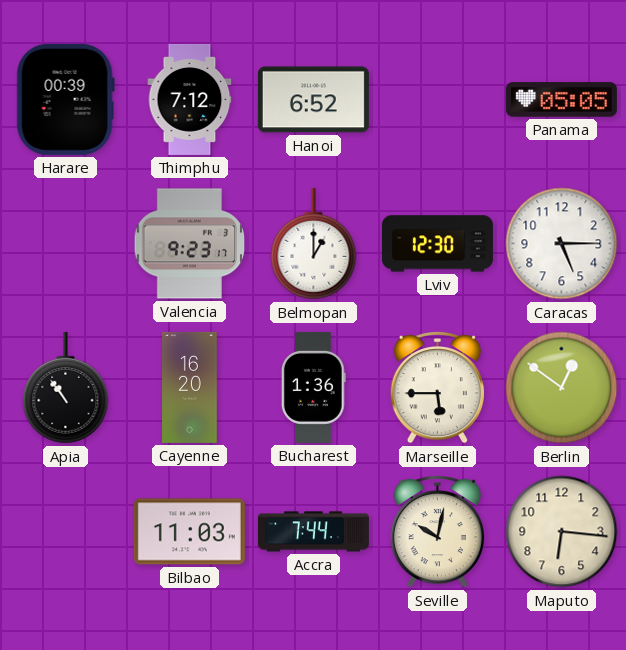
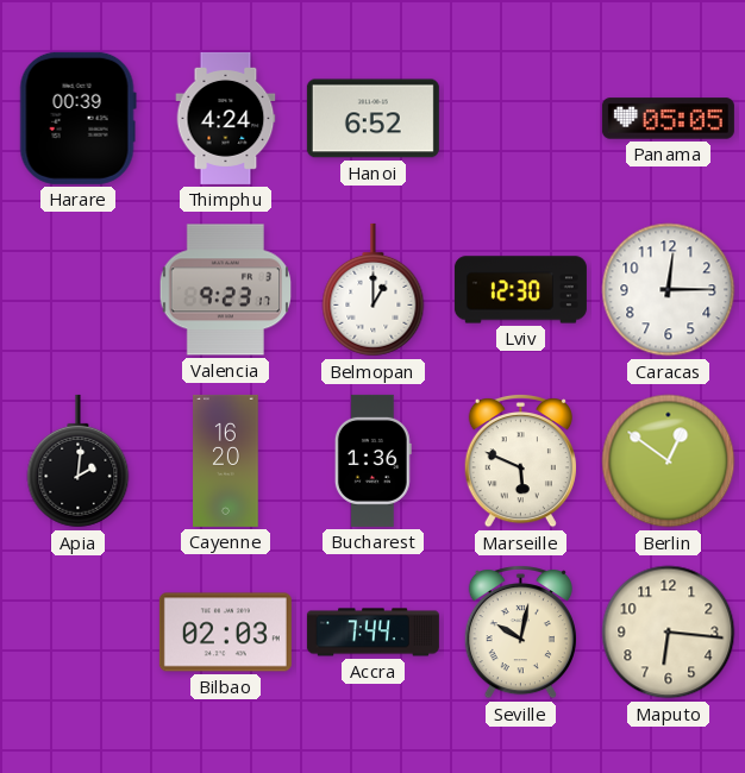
Thimphu: 7:12 -> 4:24 (226, 118)
Caracas: 5:15 -> 12:15 (669, 290)
Apia: 10:54 -> 2:01 (79, 461)
Marseille: 5:45 -> 5:49 (520, 460)
Bilbao: 11:03 -> 02:03 (225, 633)
